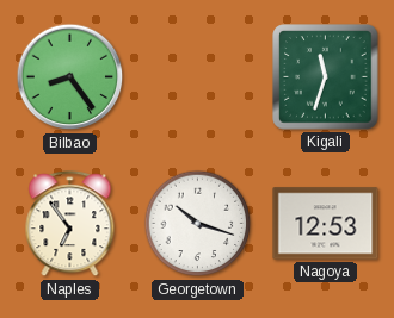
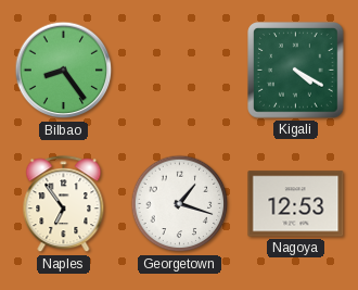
Kigali: 11:33 -> 4:20 (296, 71)
Georgetown: 10:18 -> 1:18 (180, 204)
